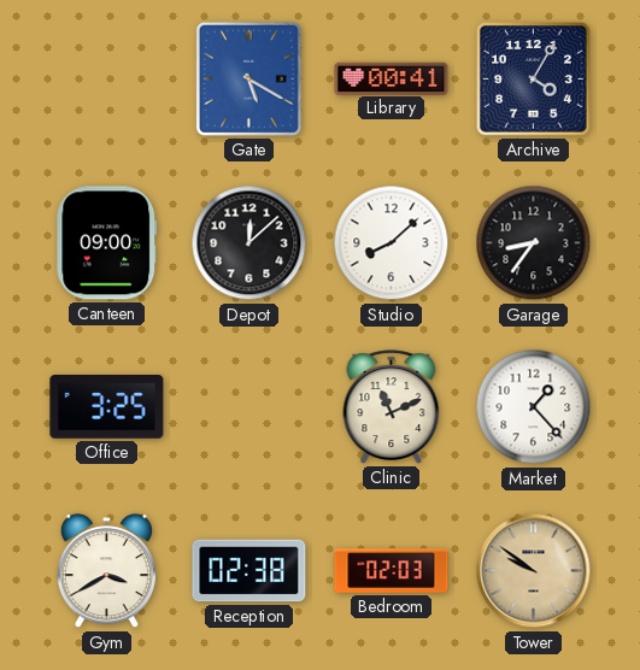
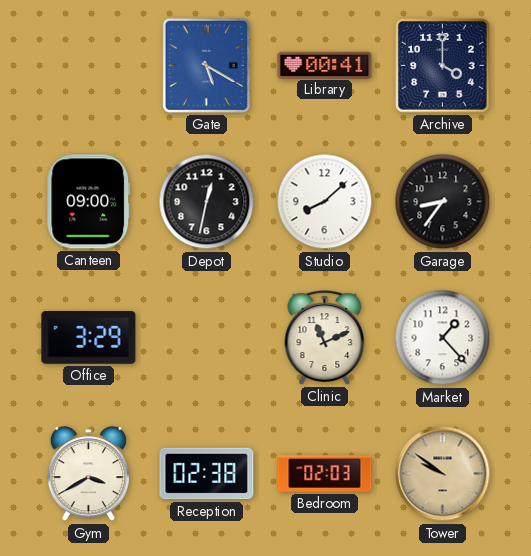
Archive: 4:05 -> 4:00 (443, 66)
Depot: 12:08 -> 12:32 (207, 202)
Office: 3:25 -> 3:29 (89, 338)
